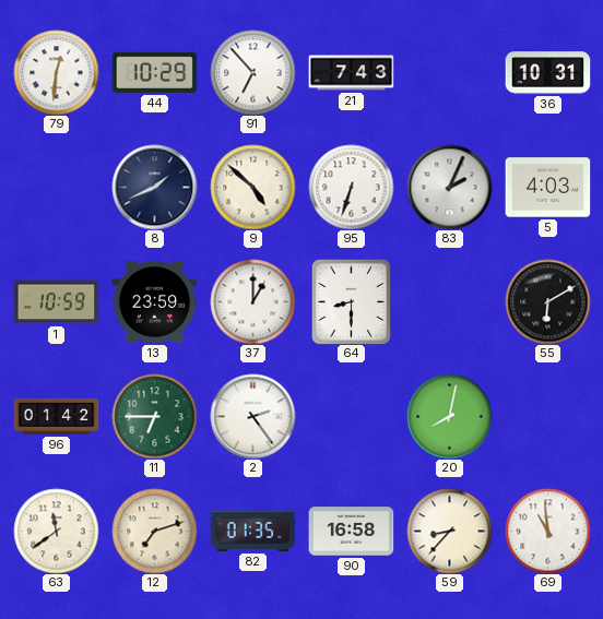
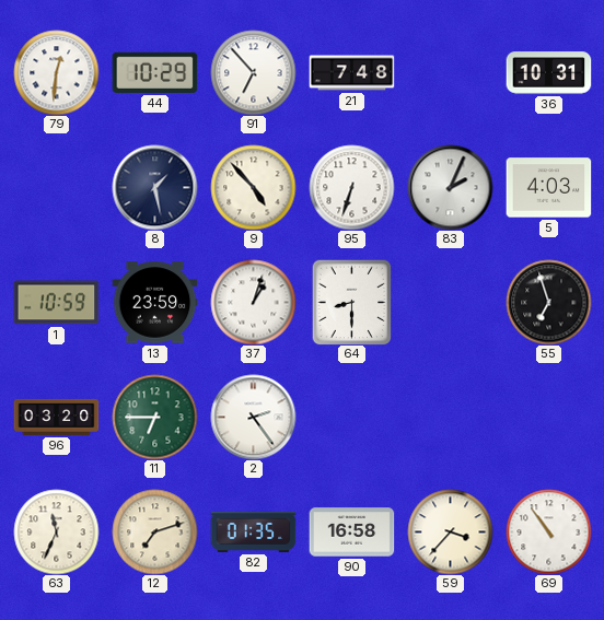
21: 7:43 -> 7:48 (351, 73)
8: 1:41 -> 1:28 (154, 187)
9: 4:52 -> 4:53 (253, 187)
37: 1:00 -> 1:03 (253, 302)
55: 6:10 -> 6:57 (548, 302)
96: 01:42 -> 03:20 (56, 417)
20: 8:02 -> none (449, 416)
63: 11:39 -> 11:34 (56, 531)
59: 8:37 -> 3:37 (450, 531)
69: 10:59 -> 10:54 (548, 531)
